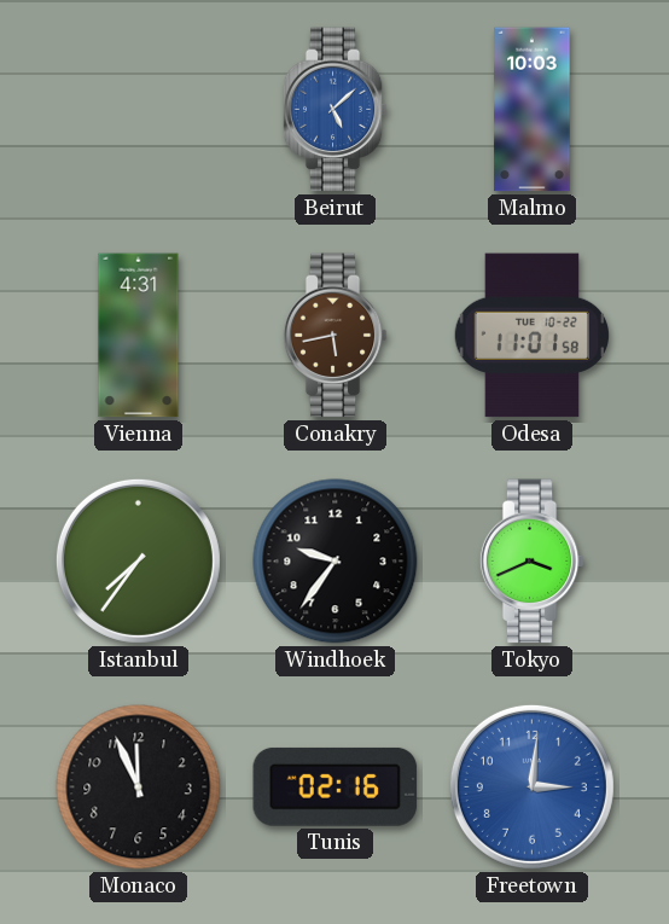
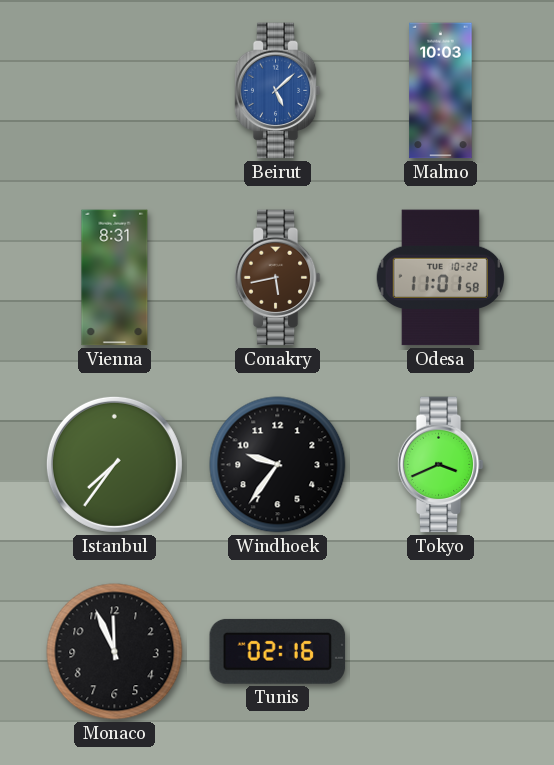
Vienna: 4:31 -> 8:31 (115, 278)
Freetown: 3:01 -> none (531, 786)
